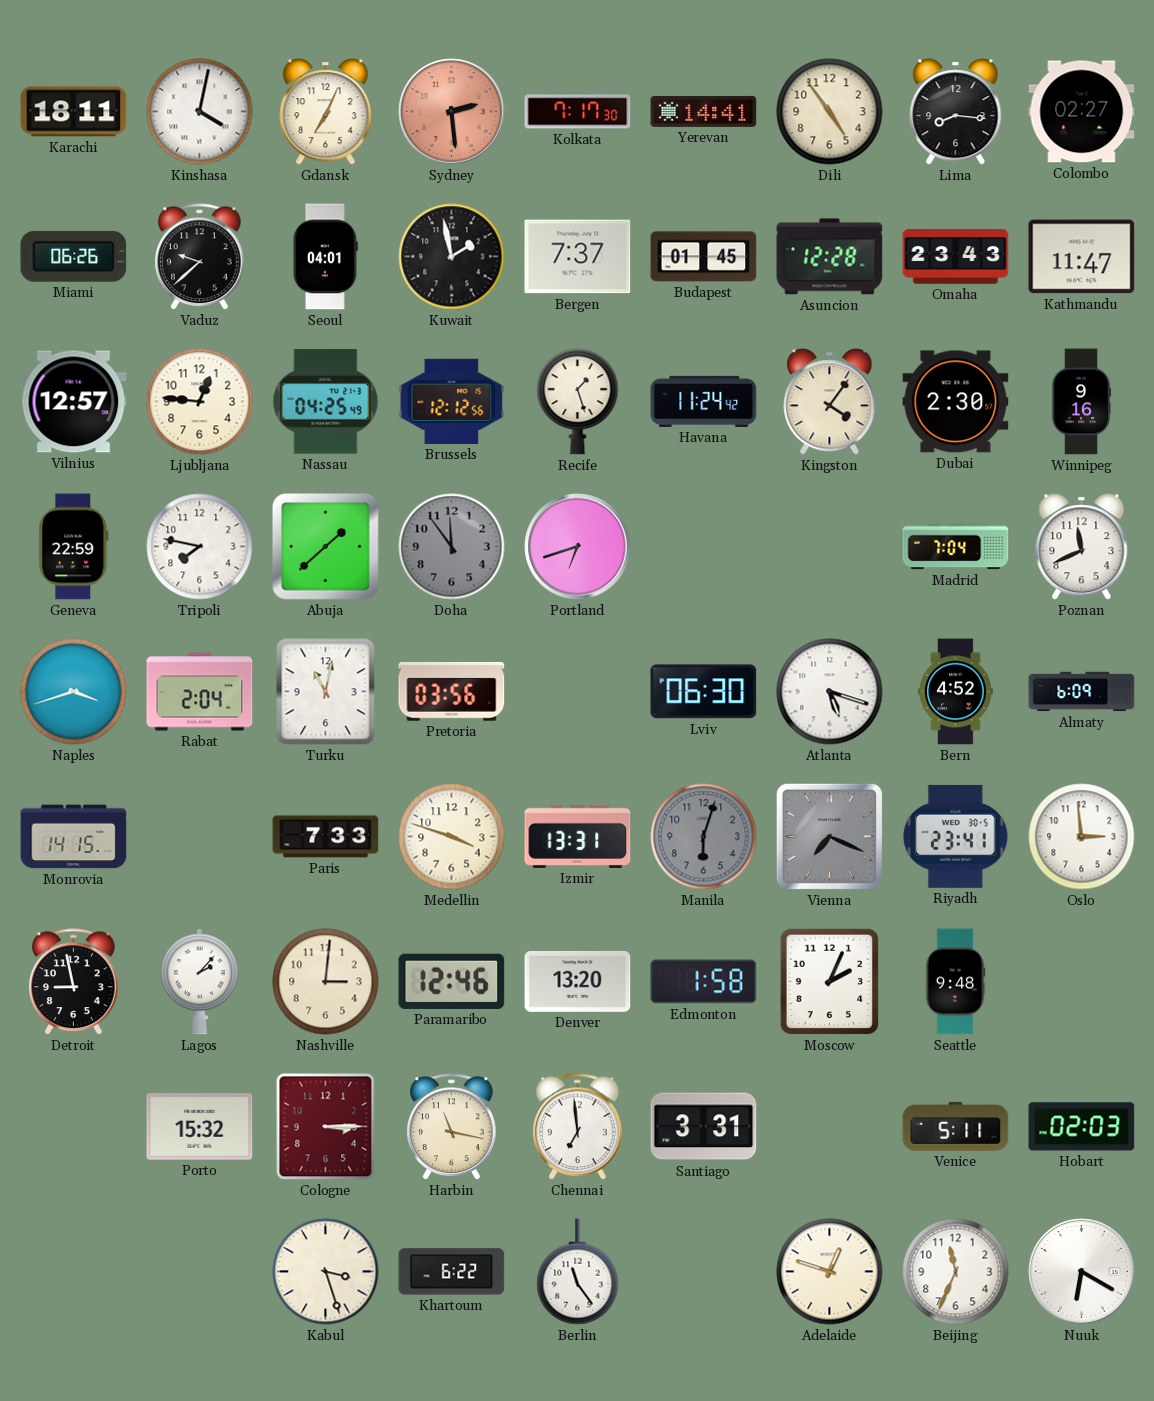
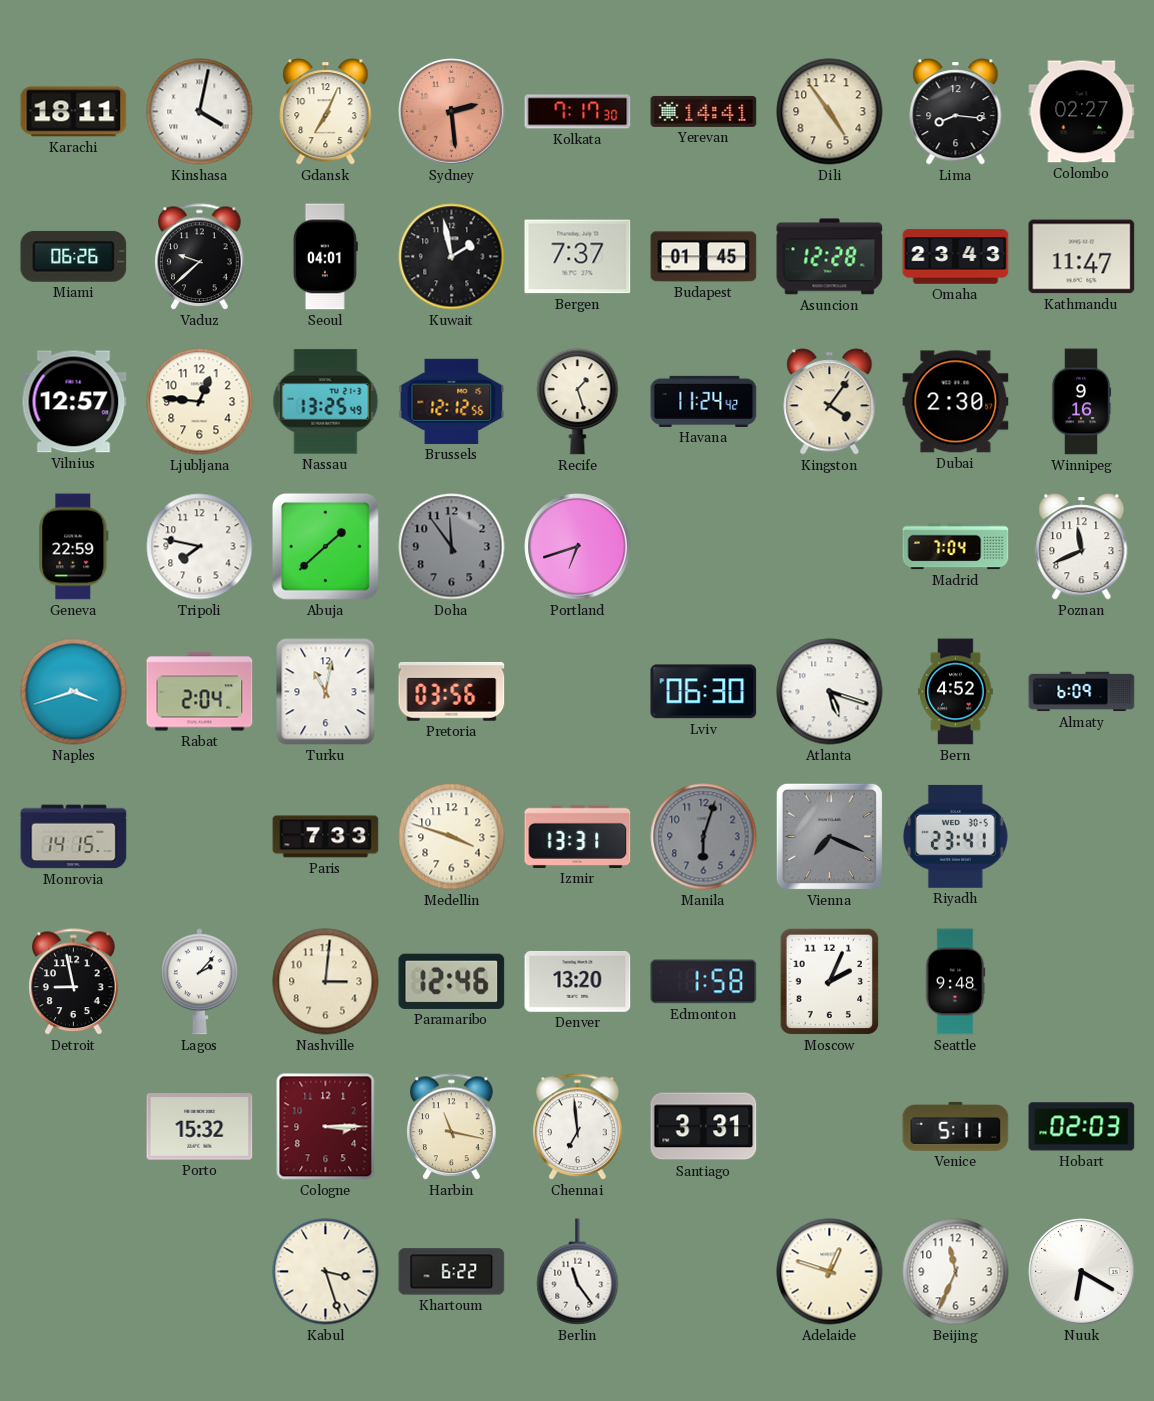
Nassau: 04:25 -> 13:25 (326, 402)
Oslo: 2:59 -> none (1082, 837)
